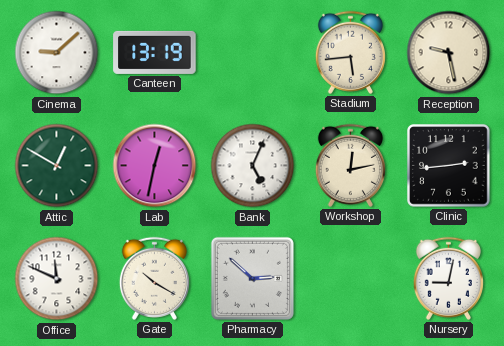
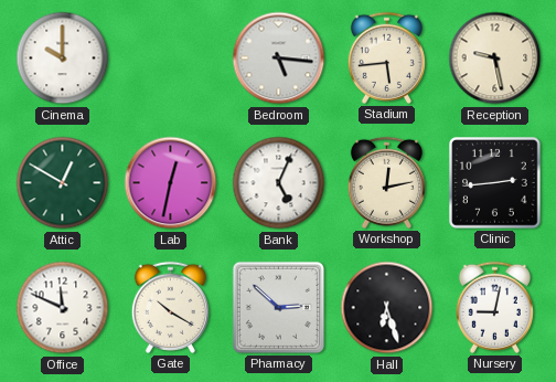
Cinema: 9:08 -> 10:00 (63, 59)
Canteen: 13:19 -> none (155, 52)
Bedroom: none -> 5:16 (279, 59)
Hall: none -> 6:27 (387, 308)
